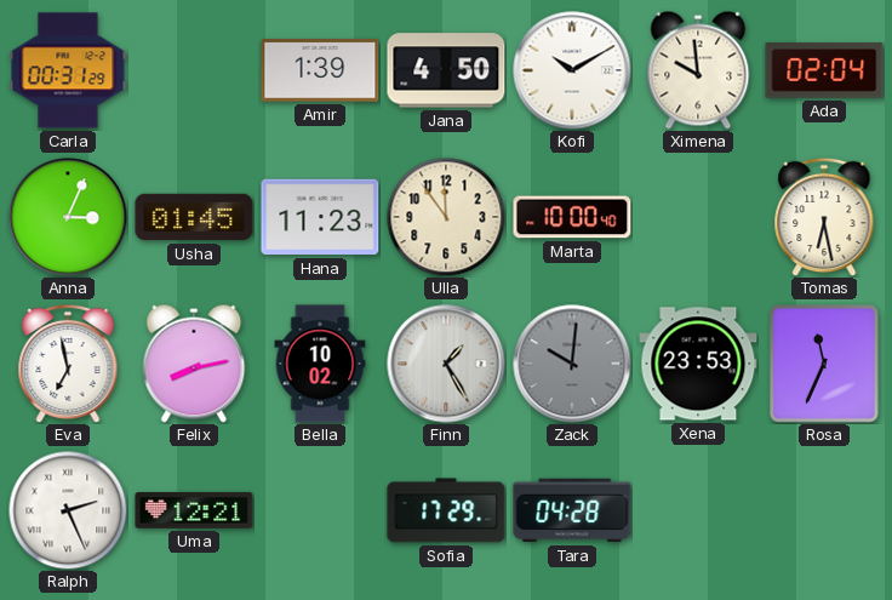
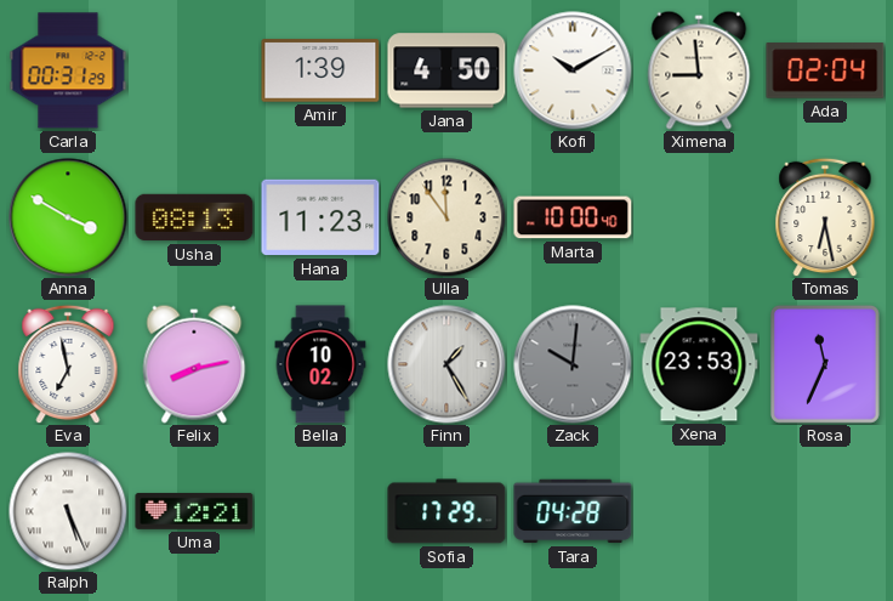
Ximena: 9:59 -> 8:59 (699, 70)
Anna: 3:04 -> 3:50 (68, 217)
Usha: 01:45 -> 08:13 (194, 217)
Ralph: 2:26 -> 5:26 (68, 511)
